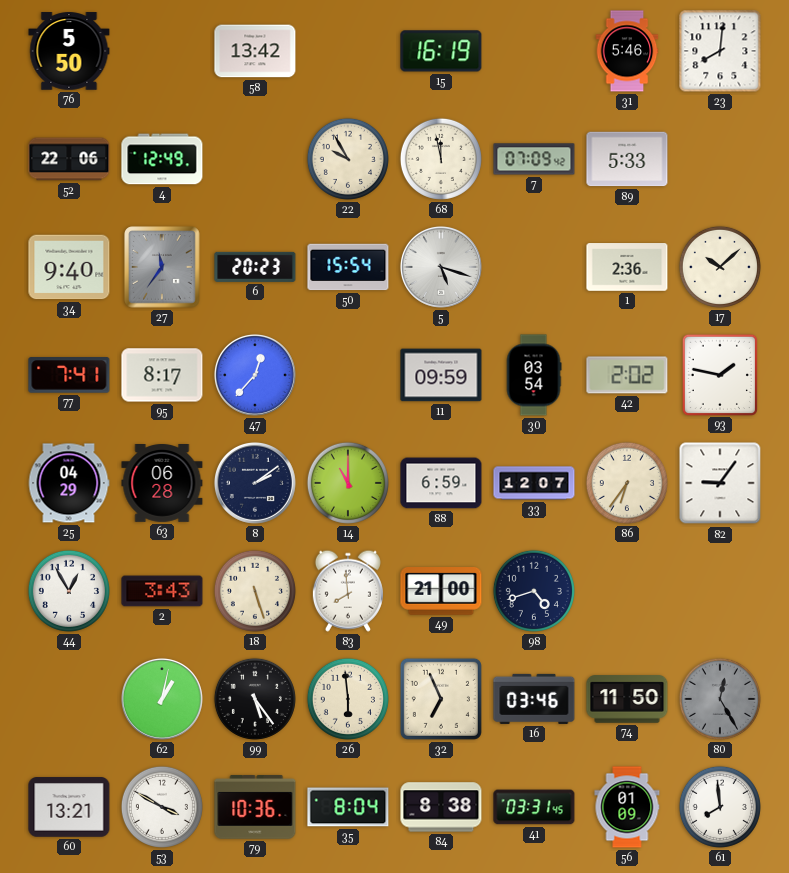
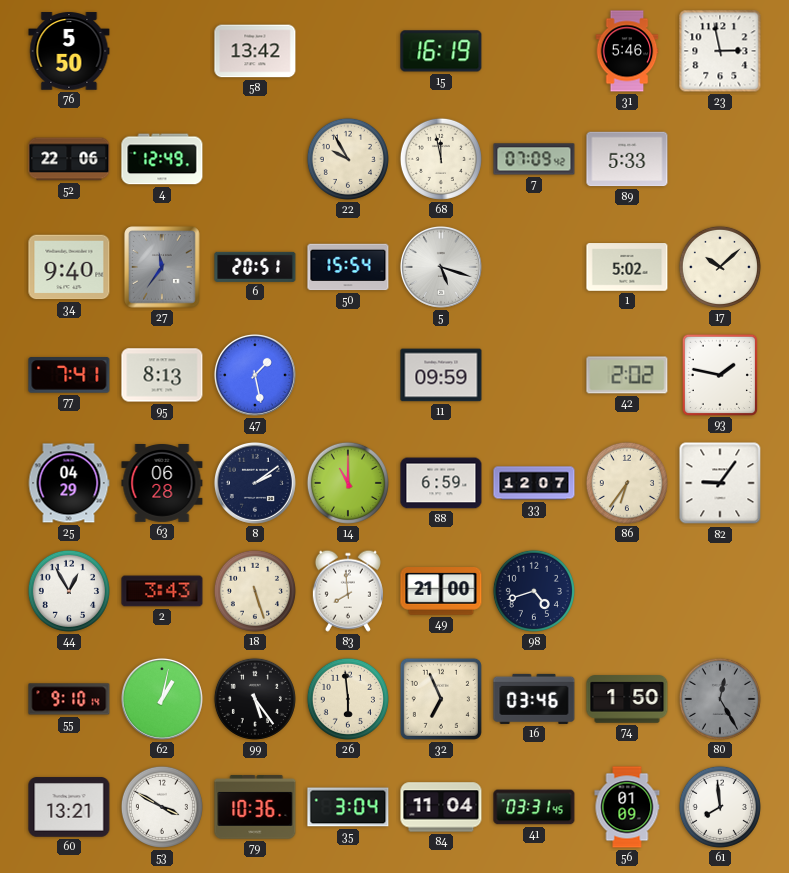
23: 8:01 -> 2:58 (720, 51)
6: 20:23 -> 20:51 (255, 267)
1: 2:36 -> 5:02 (627, 267)
95: 8:17 -> 8:13 (162, 375)
47: 12:37 -> 1:28 (255, 375)
30: 03:54 -> none (534, 375)
55: none -> 9:10 (69, 699)
74: 11:50 -> 1:50 (627, 699)
35: 8:04 -> 3:04 (348, 807)
84: 8:38 -> 11:04 (441, 807)
